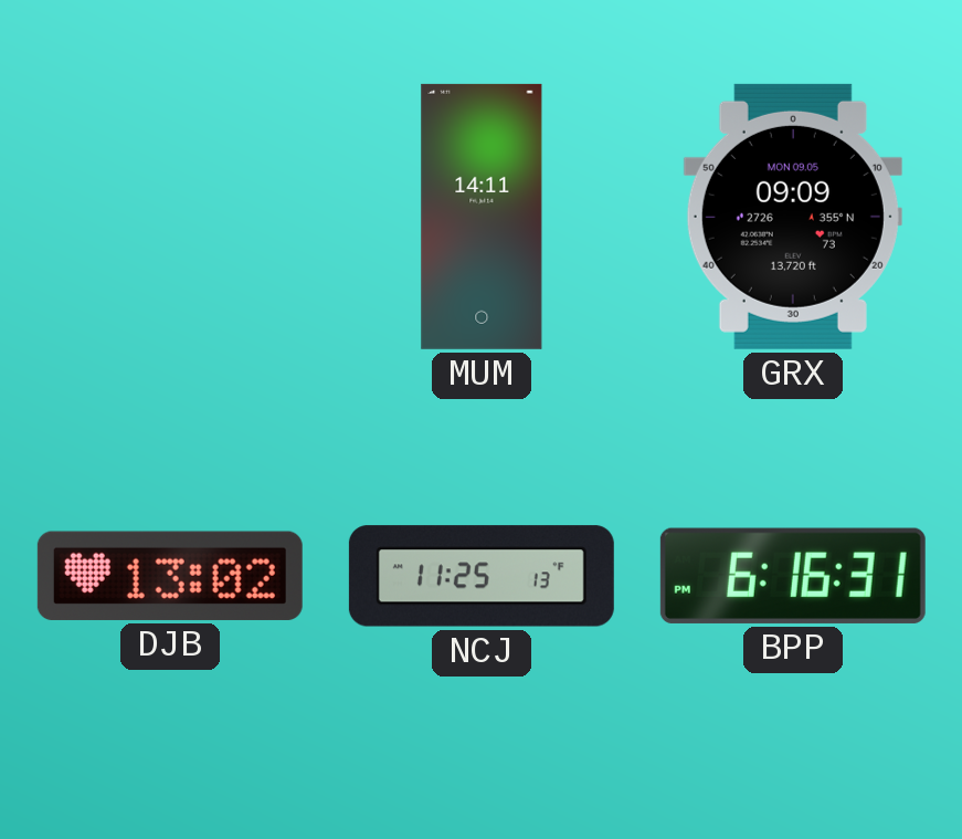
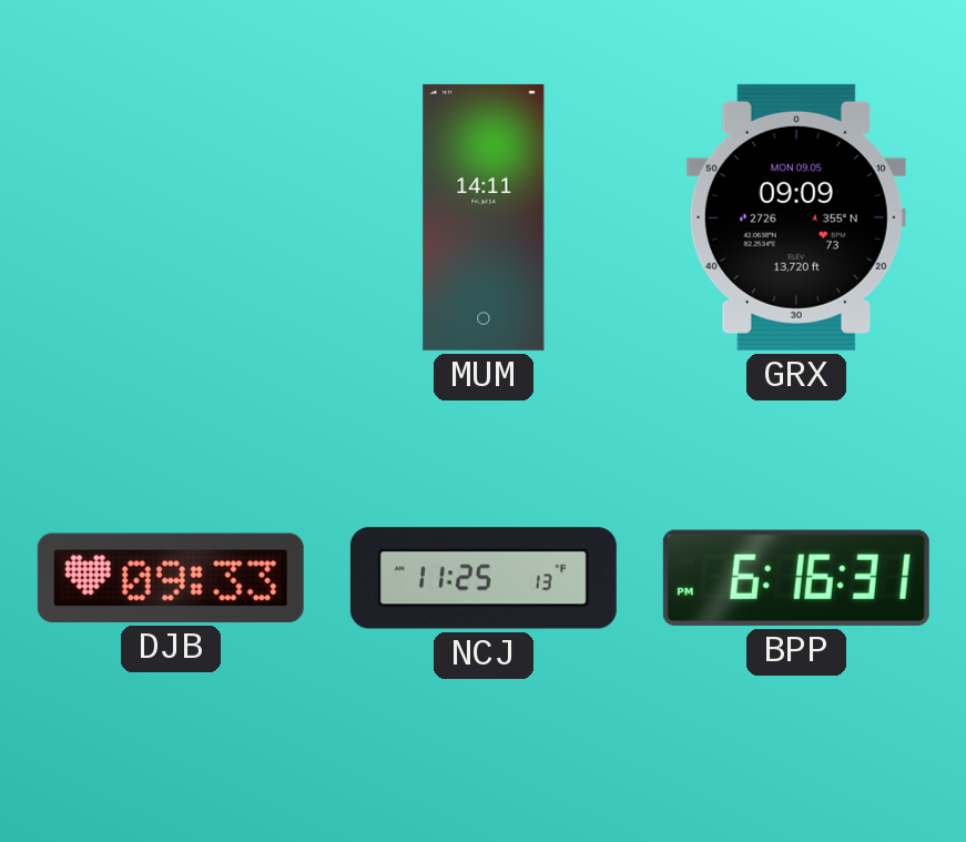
DJB: 13:02 -> 09:33 (171, 578)
